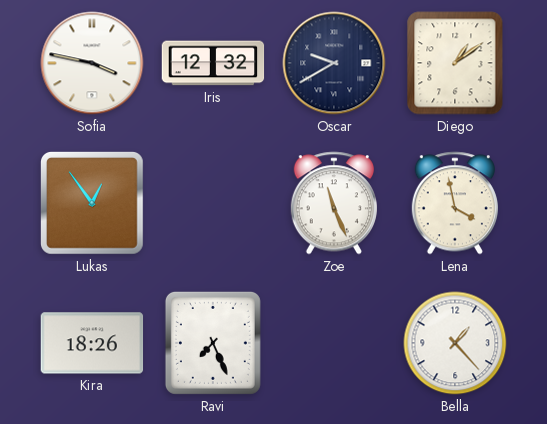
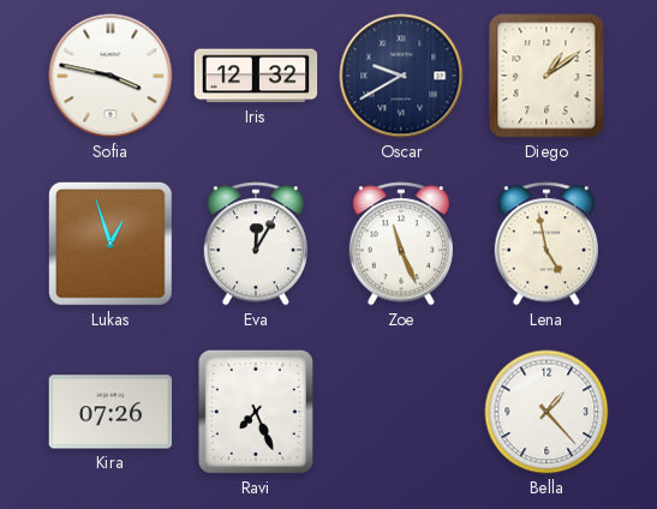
Lukas: 12:54 -> 12:57 (111, 244)
Eva: none -> 12:05 (256, 244)
Lena: 3:58 -> 4:58 (546, 244)
Kira: 18:26 -> 07:26 (111, 412)
